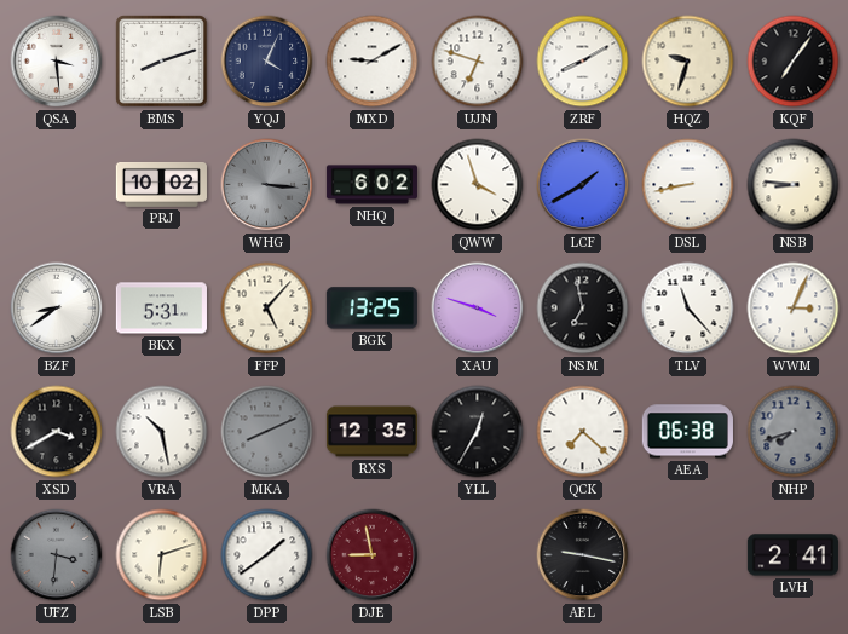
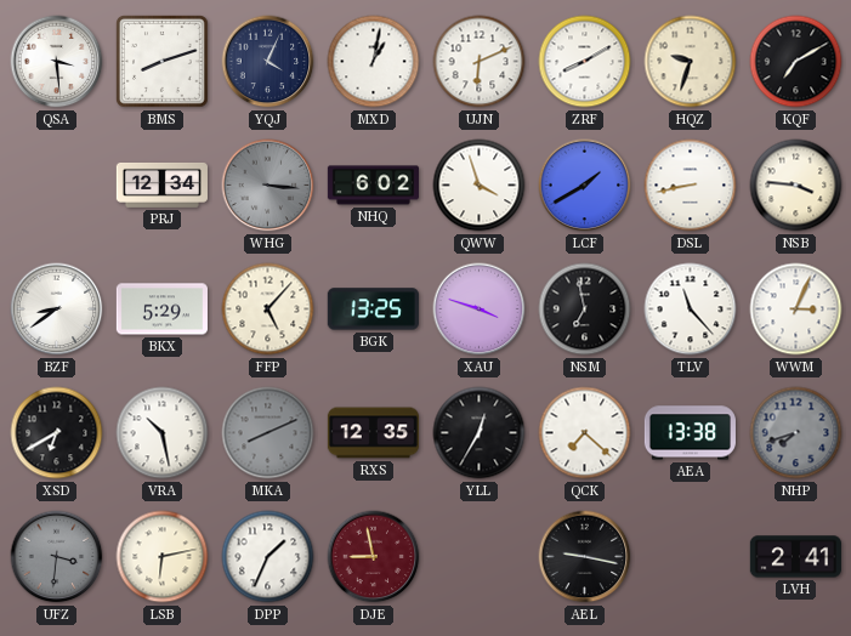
MXD: 9:10 -> 1:02 (374, 62)
UJN: 6:48 -> 6:11 (480, 62)
KQF: 7:06 -> 7:10 (796, 62)
PRJ: 10:02 -> 12:34 (161, 184)
NSB: 8:46 -> 3:46 (796, 186)
BKX: 5:31 -> 5:29 (161, 310)
XSD: 3:40 -> 6:40 (57, 433)
AEA: 06:38 -> 13:38 (690, 433)
LSB: 6:12 -> 6:13 (163, 557)
DPP: 1:39 -> 1:34 (268, 557)
